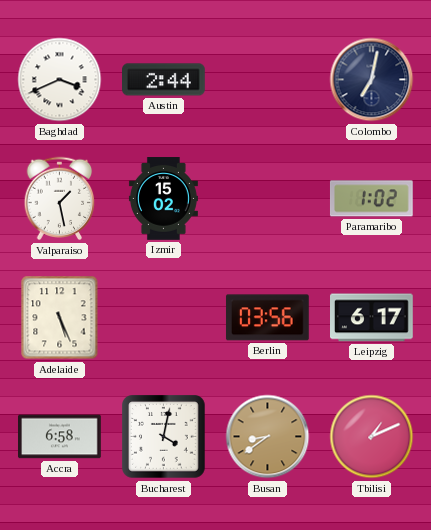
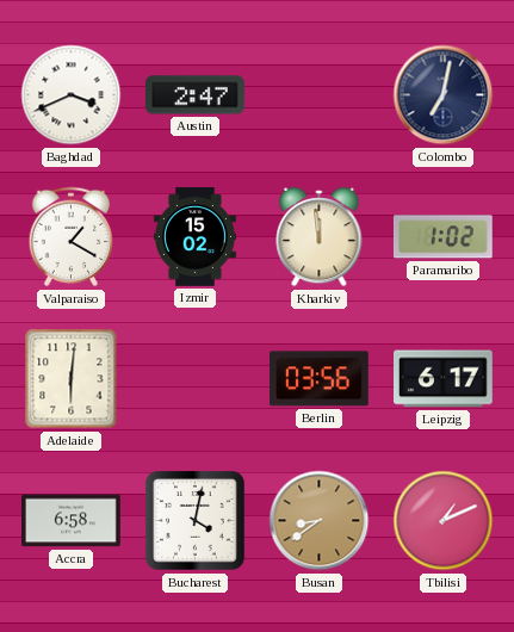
Austin: 2:44 -> 2:47 (196, 95)
Valparaiso: 1:28 -> 1:20 (72, 237)
Kharkiv: none -> 11:59 (320, 237)
Adelaide: 5:26 -> 6:01 (72, 379)
